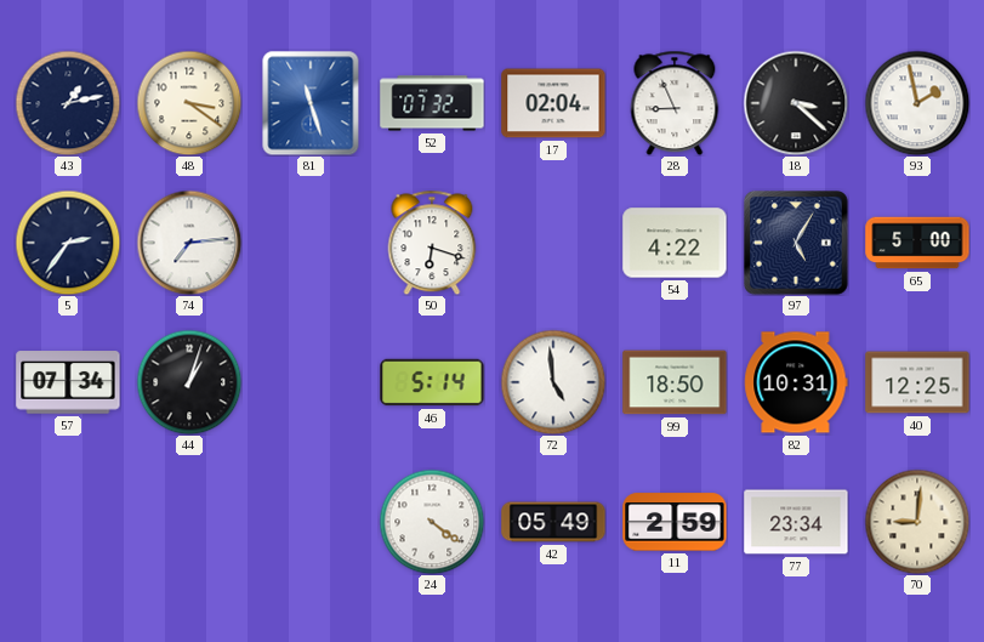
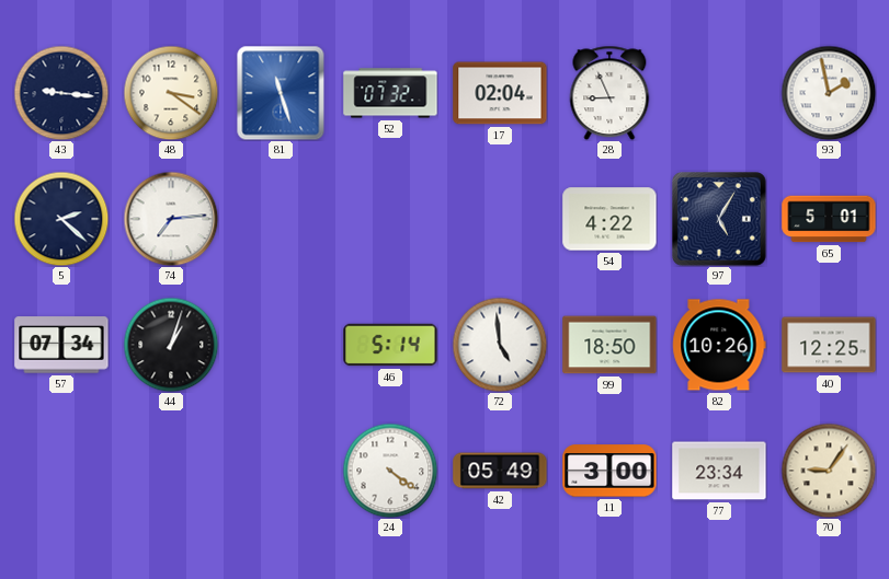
43: 1:13 -> 9:16 (61, 93)
18: 3:22 -> none (796, 103)
5: 2:36 -> 2:22 (61, 219)
50: 6:18 -> none (432, 243)
65: 5:00 -> 5:01 (829, 219)
82: 10:31 -> 10:26 (719, 345)
11: 2:59 -> 3:00 (609, 471)
70: 9:01 -> 9:06 (829, 471)
